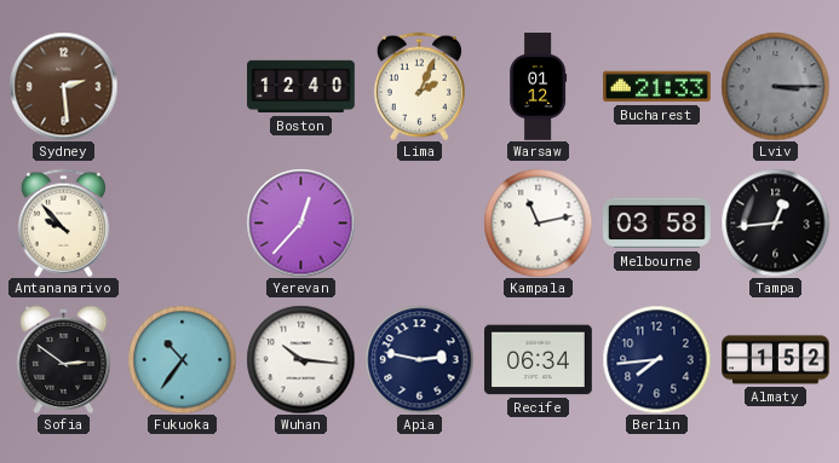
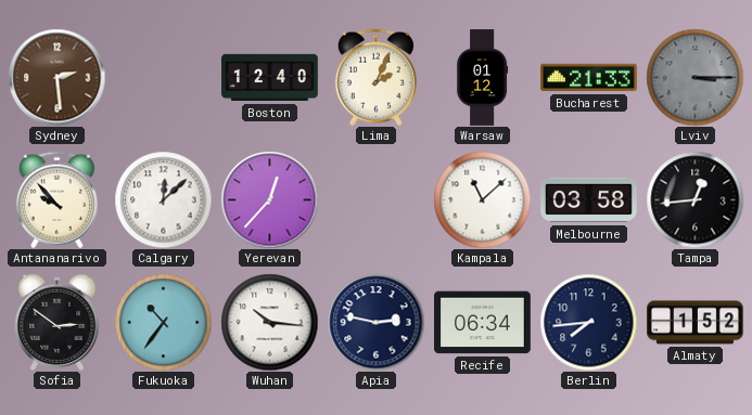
Calgary: none -> 12:08 (163, 199)
Kampala: 11:13 -> 11:08 (482, 199)
